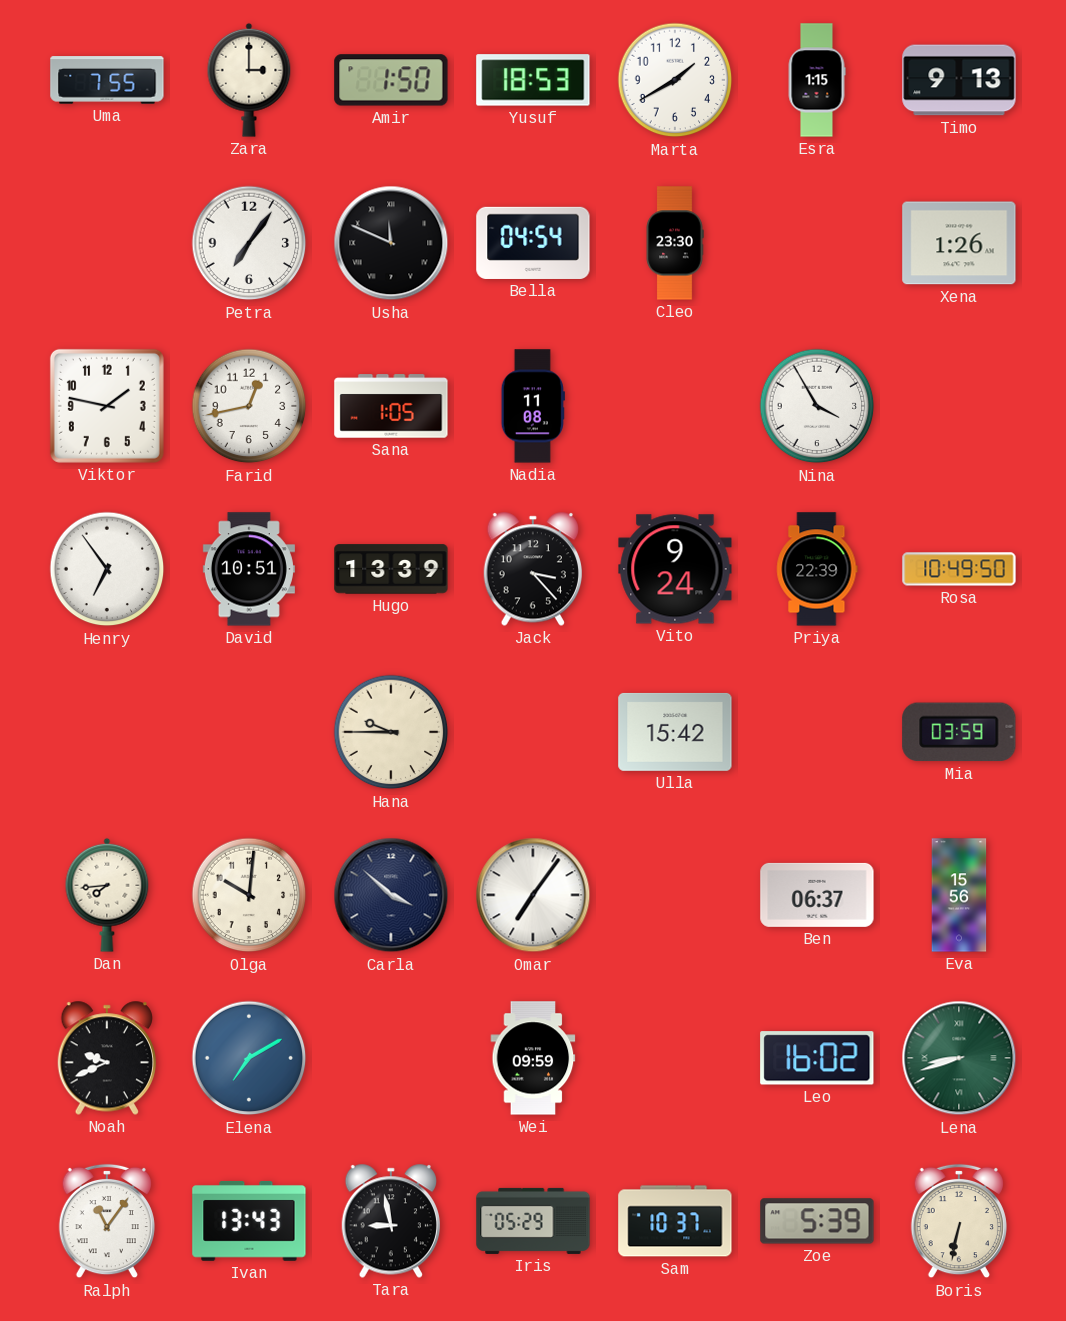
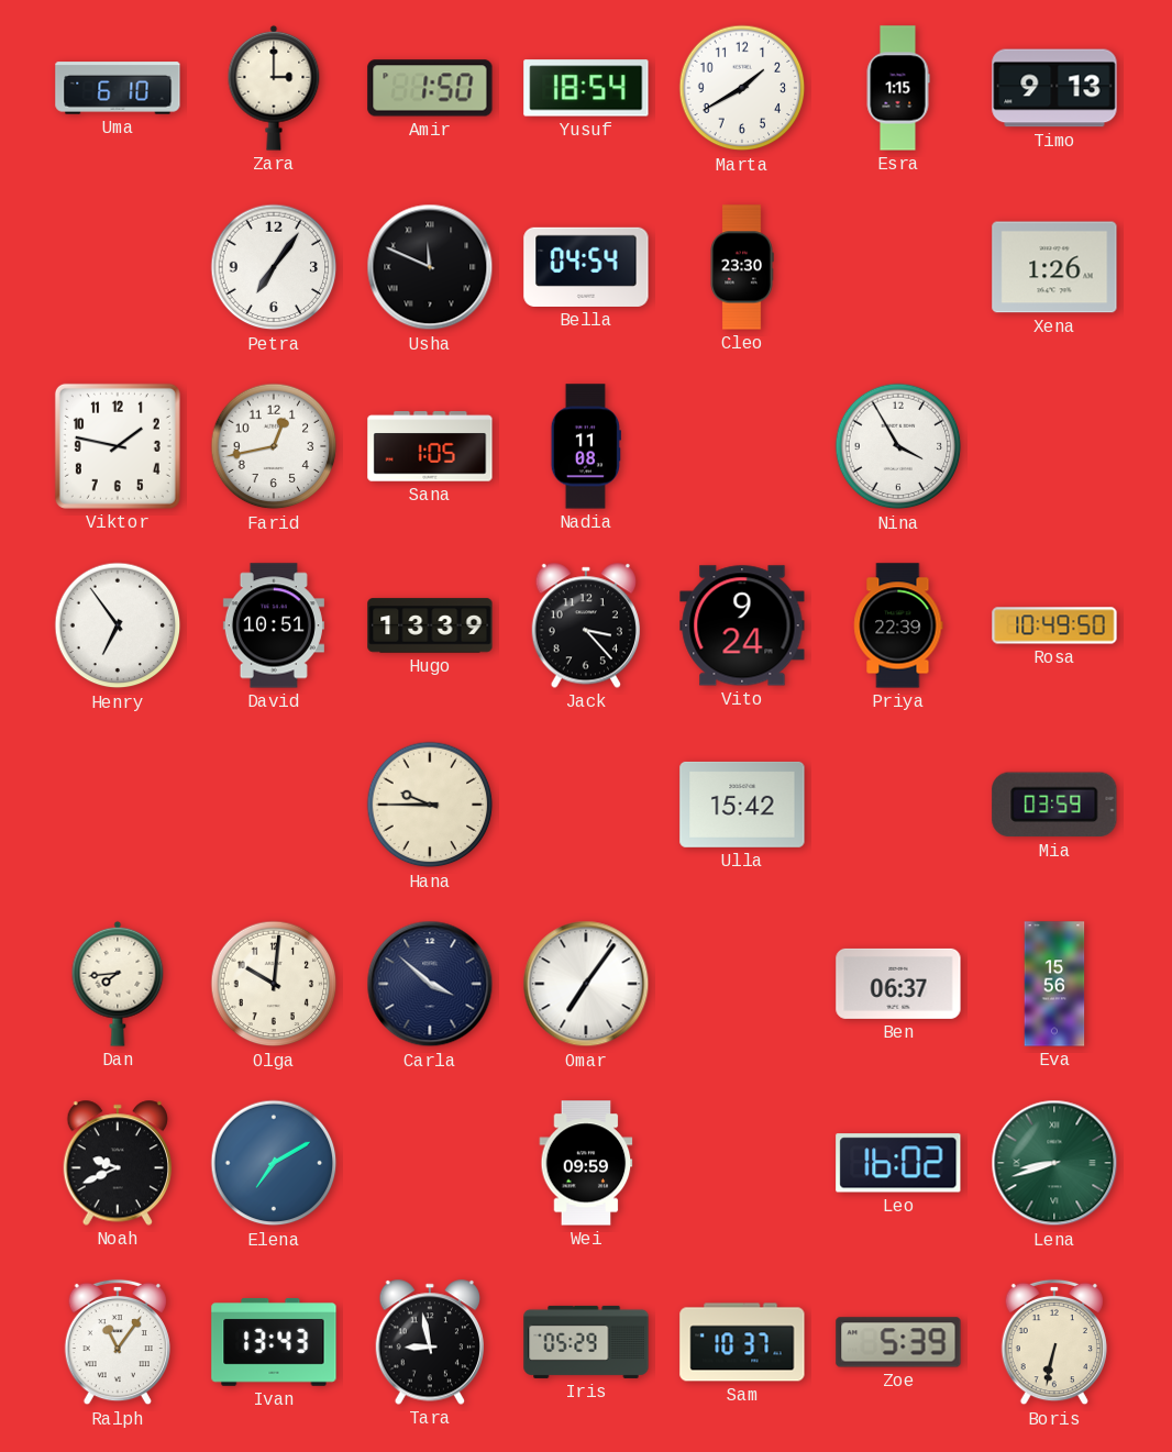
Uma: 7:55 -> 6:10 (118, 88)
Yusuf: 18:53 -> 18:54 (586, 88)
